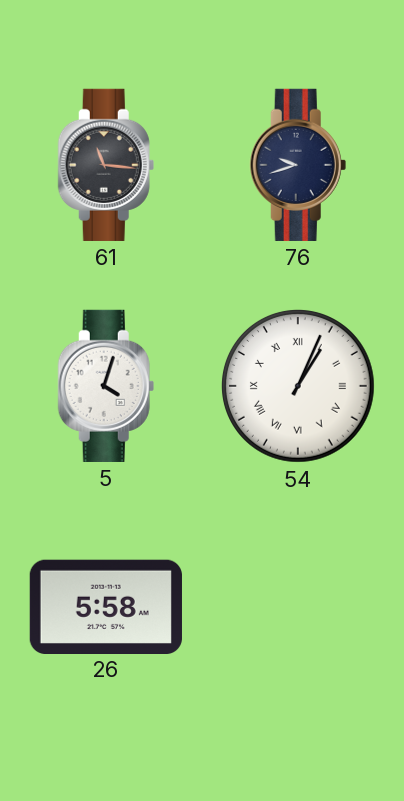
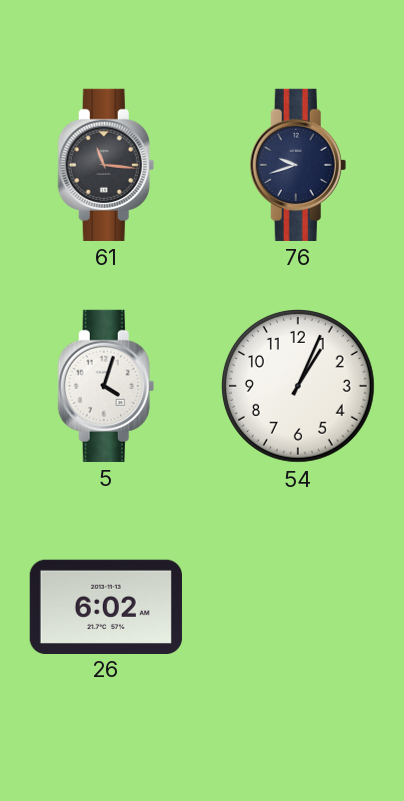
54 numerals: Roman -> Arabic (298, 386)
26: 5:58 -> 6:02 (106, 606)
